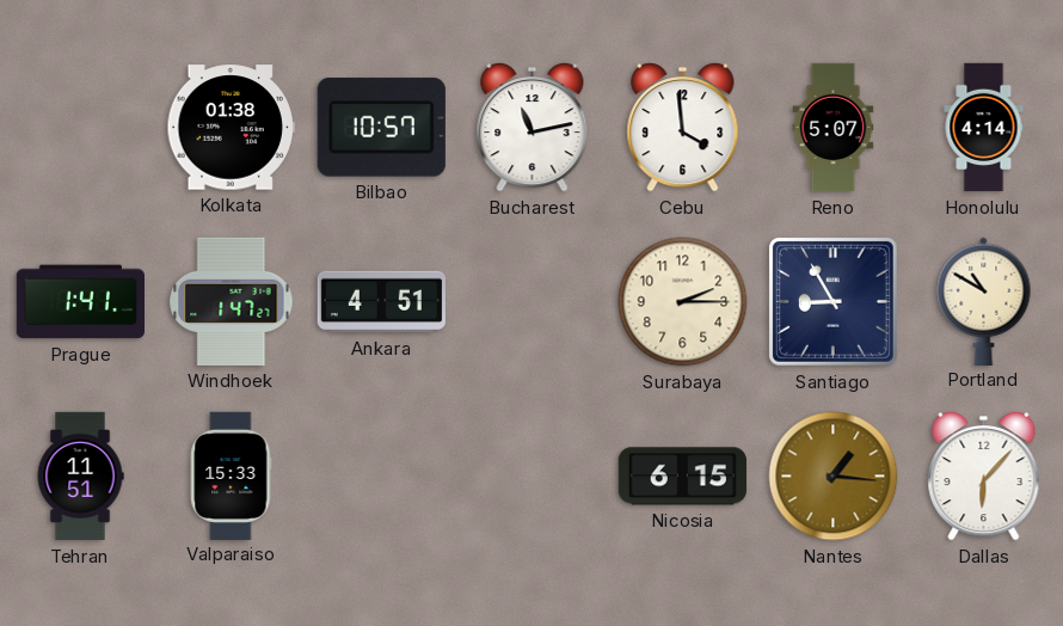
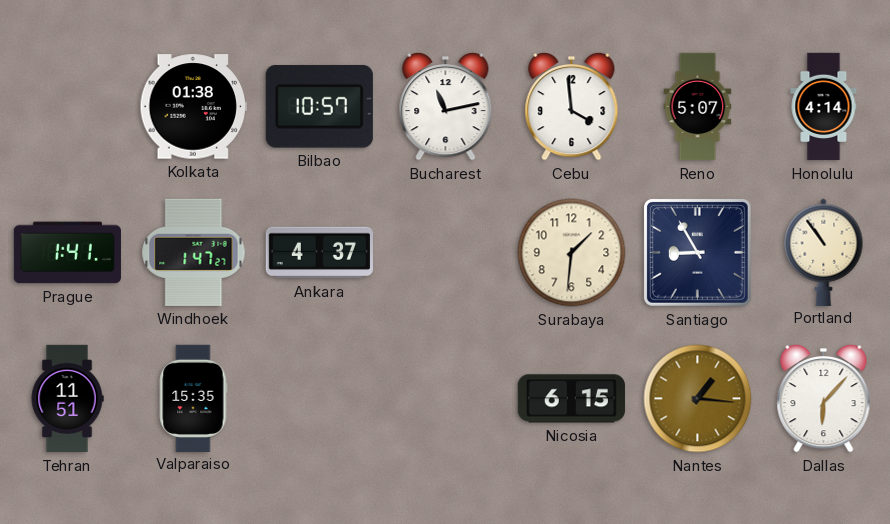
Ankara: 4:51 -> 4:37 (319, 253)
Surabaya: 2:15 -> 1:31 (572, 253)
Portland: 10:50 -> 10:54 (824, 252)
Valparaiso: 15:33 -> 15:35 (193, 398)
